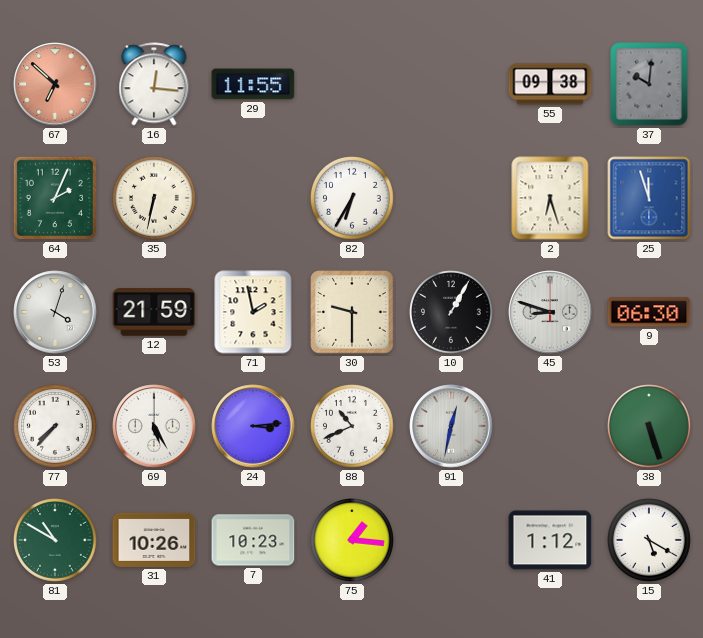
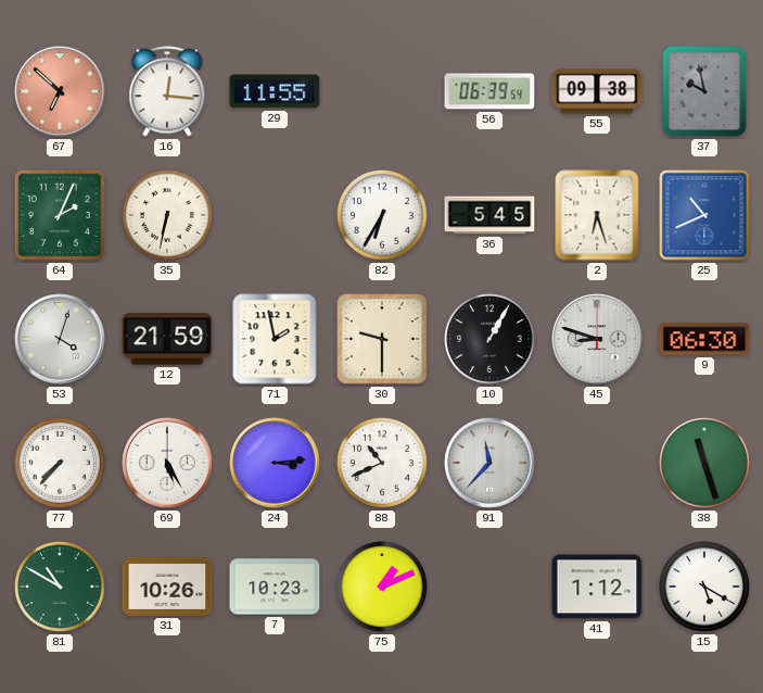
56: none -> 06:39 (489, 91)
37: 10:01 -> 9:58 (704, 91)
36: none -> 5:45 (489, 215)
25: 11:57 -> 10:41 (704, 215)
91: 12:32 -> 11:37 (489, 463)
38: 5:27 -> 11:27 (705, 464)
75: 1:16 -> 1:11 (383, 588)
